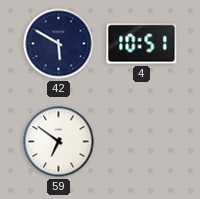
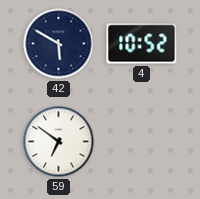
4: 10:51 -> 10:52 (142, 44)
